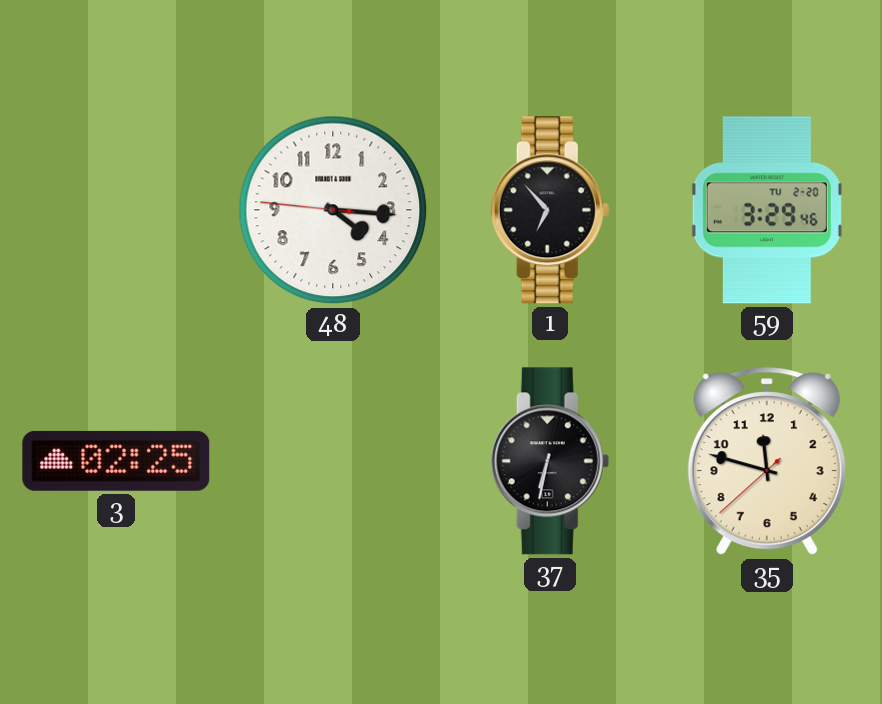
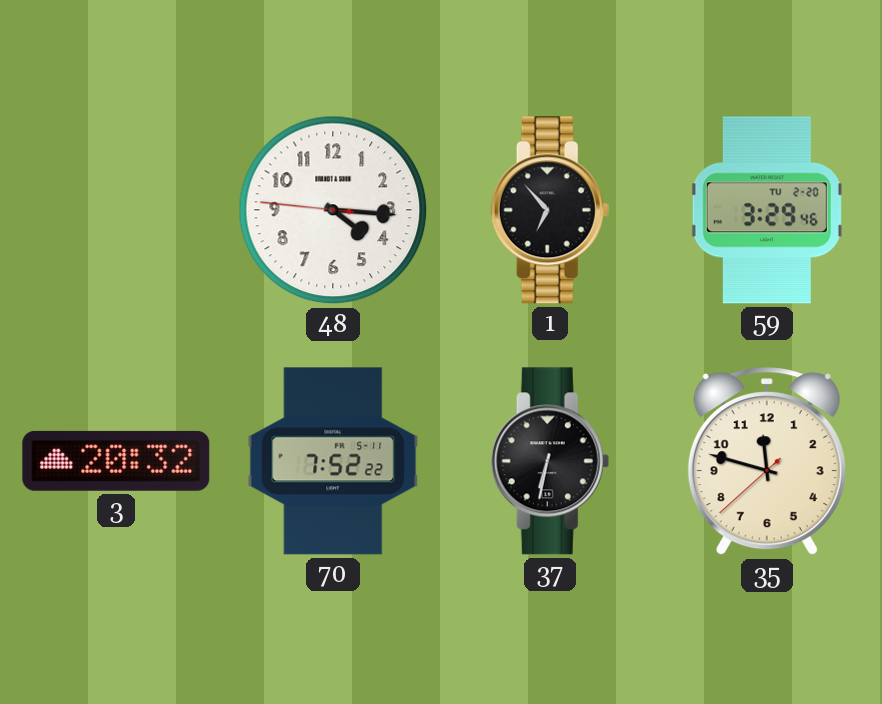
3: 02:25 -> 20:32 (116, 461)
70: none -> 7:52 (333, 461)
